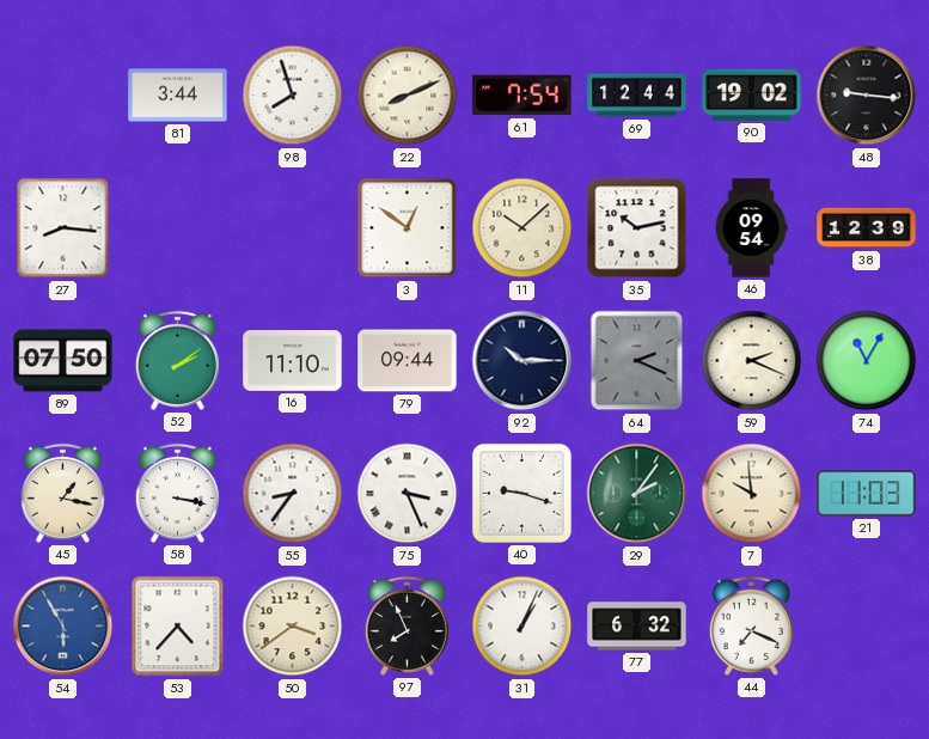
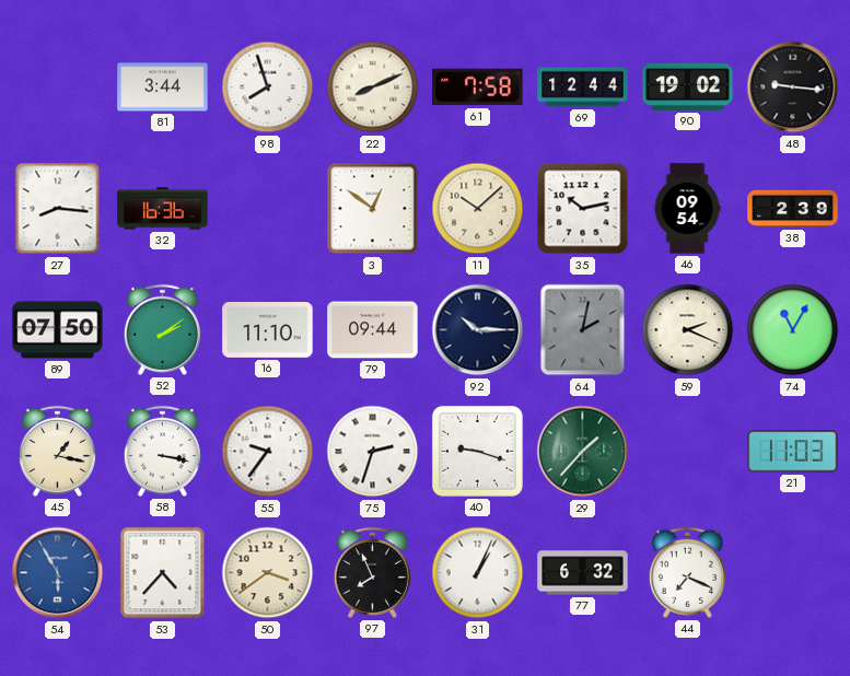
61: 7:54 -> 7:58 (478, 88)
32: none -> 16:36 (163, 209)
38: 12:39 -> 2:39 (793, 209)
64: 2:19 -> 2:02 (583, 330)
55: 8:36 -> 9:36 (268, 452)
75: 3:26 -> 2:33 (373, 452)
29: 2:06 -> 1:37 (583, 452)
7: 9:59 -> none (752, 494)
